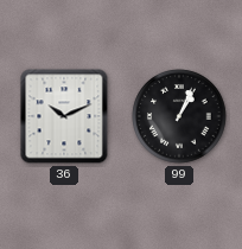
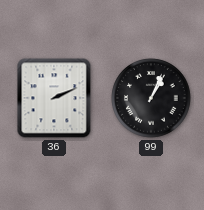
36: 10:11 -> 2:11 (54, 98)
